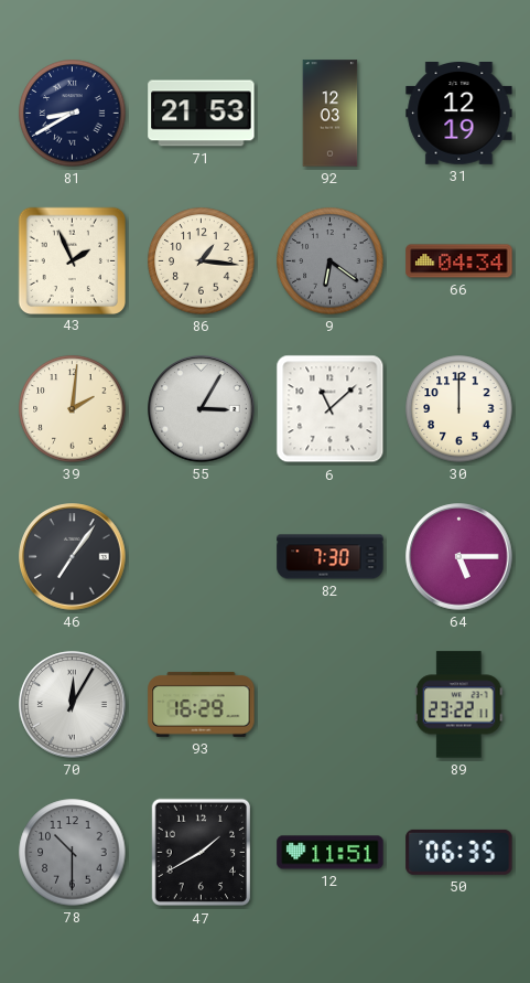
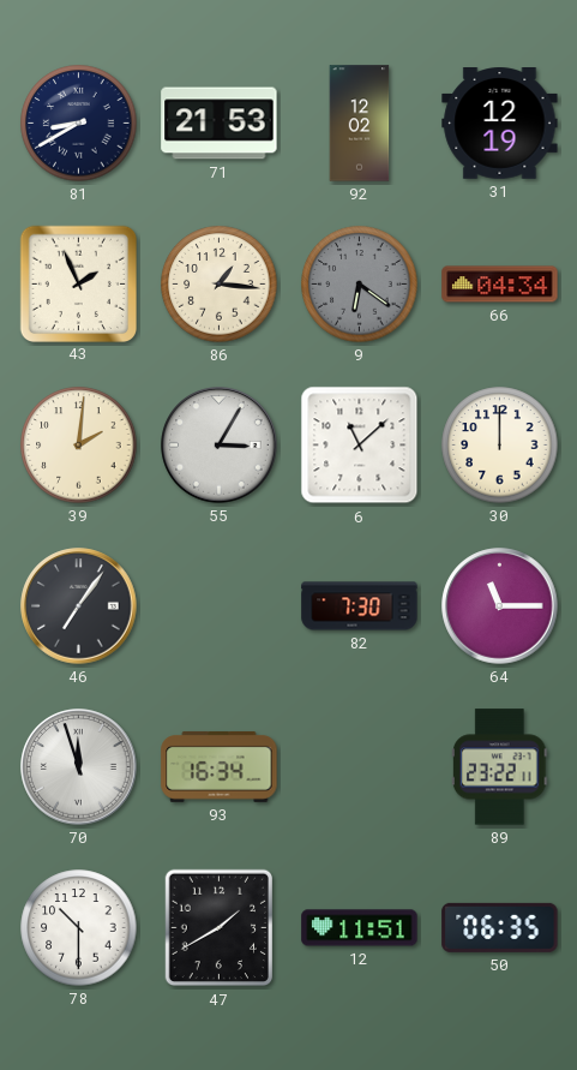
92: 12:03 -> 12:02 (360, 124)
64: 5:15 -> 11:15 (500, 606)
70: 12:05 -> 11:57 (79, 767)
93: 16:29 -> 16:34 (220, 766)
78 dial: grey -> white (79, 928)
